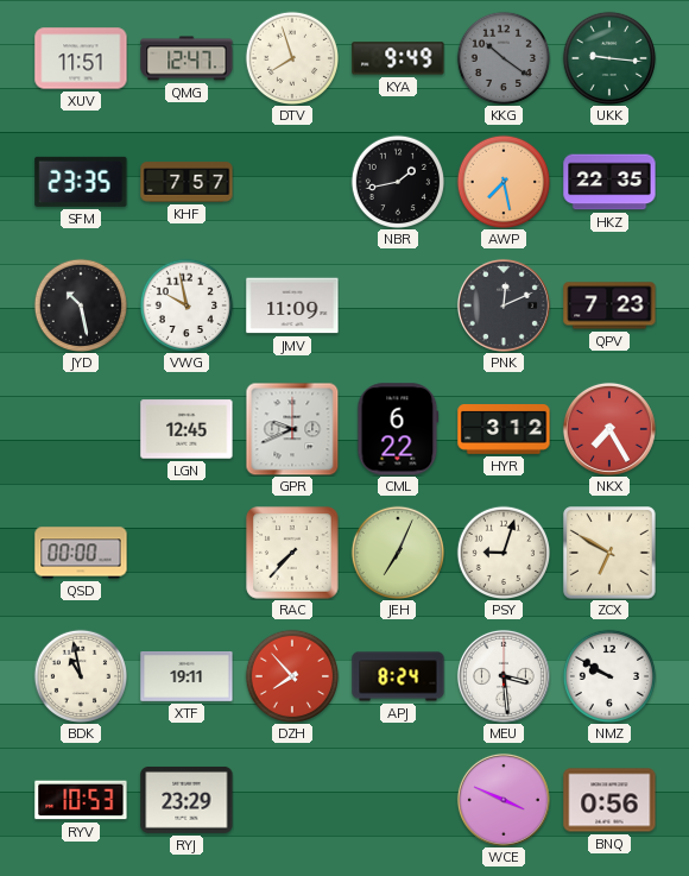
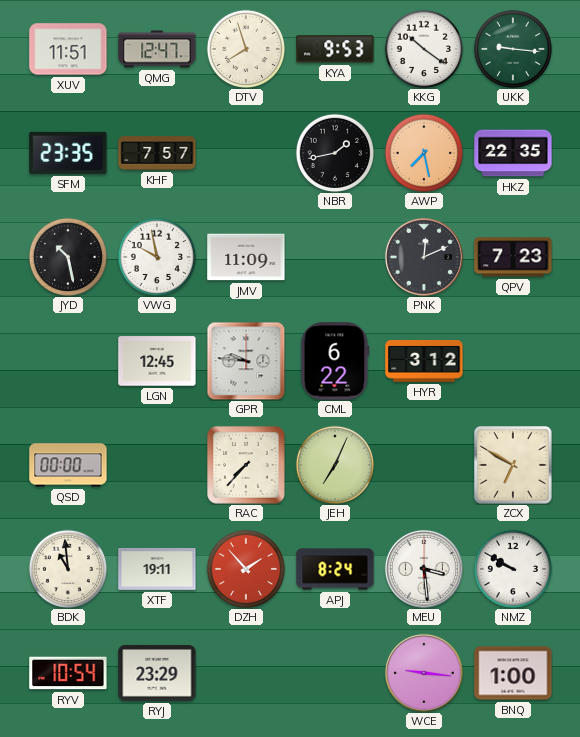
KYA: 9:49 -> 9:53 (335, 49)
KKG dial: grey -> white (423, 48)
GPR: 9:41 -> 9:46 (246, 361)
NKX: 7:25 -> none (609, 429)
PSY: 9:03 -> none (502, 552)
BDK: 10:58 -> 10:59 (67, 568)
DZH: 7:53 -> 1:53 (245, 568)
RYV: 10:53 -> 10:54 (68, 673)
WCE: 3:49 -> 9:16 (424, 673)
BNQ: 0:56 -> 1:00 (513, 673)
